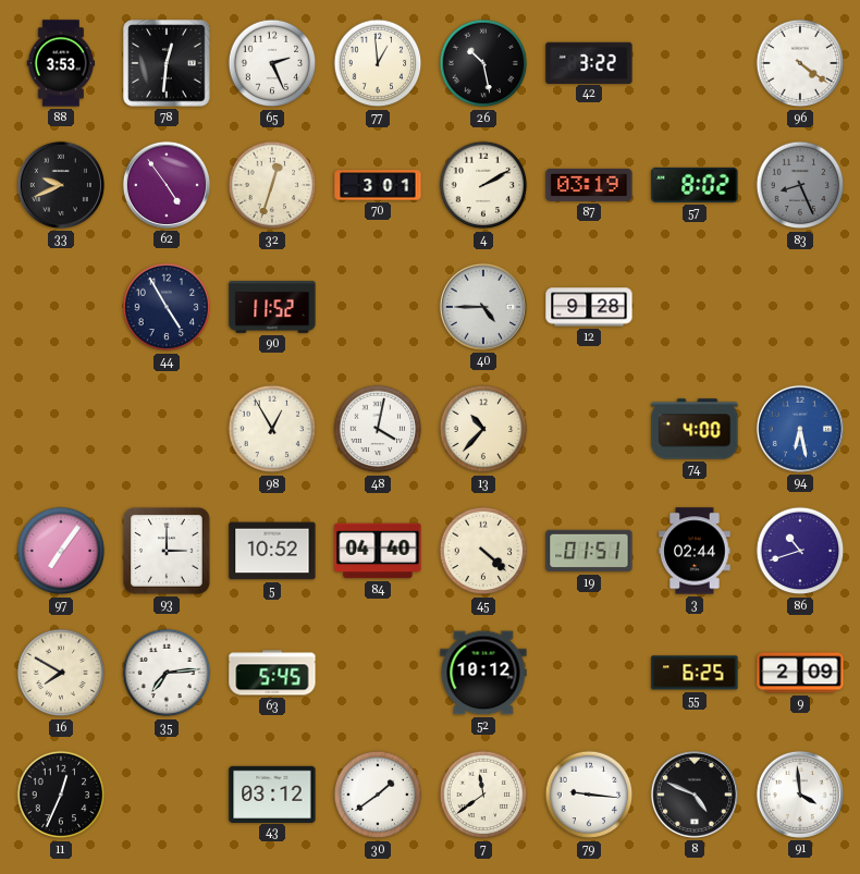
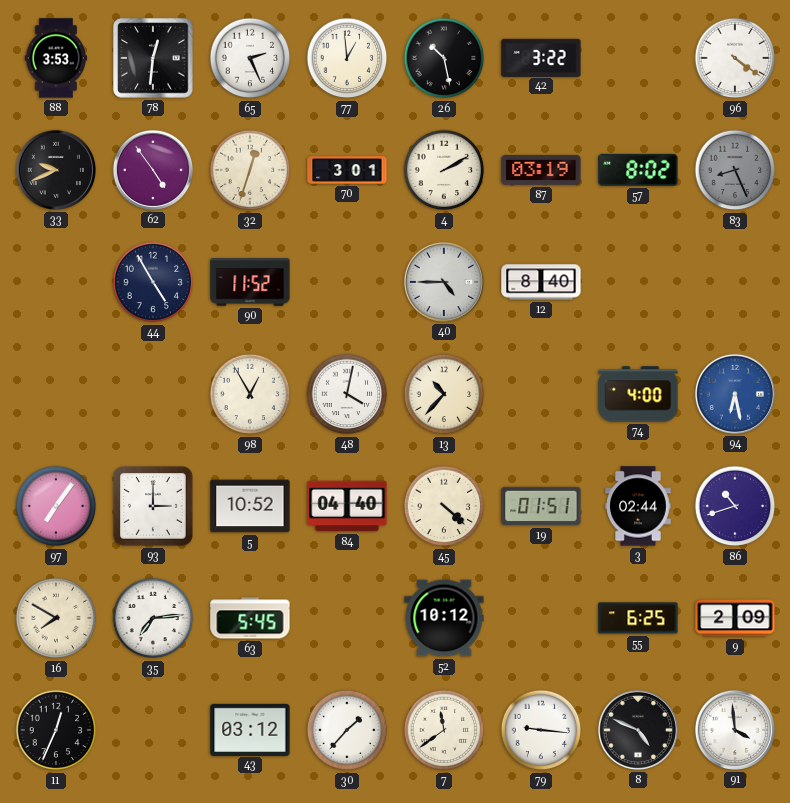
12: 9:28 -> 8:40 (541, 282)
30: 1:39 -> 1:37 (347, 730)
